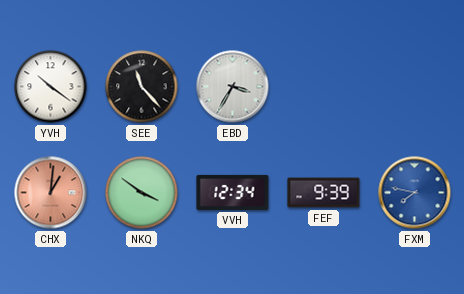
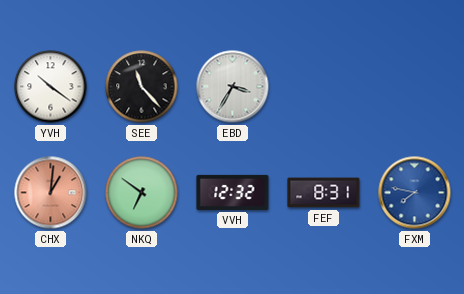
NKQ: 3:51 -> 6:51 (142, 193)
VVH: 12:34 -> 12:32 (233, 192)
FEF: 9:39 -> 8:31 (324, 193)
